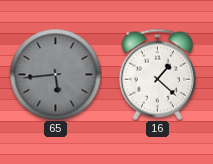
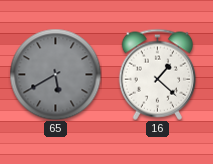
65: 5:44 -> 5:40 (55, 74)
